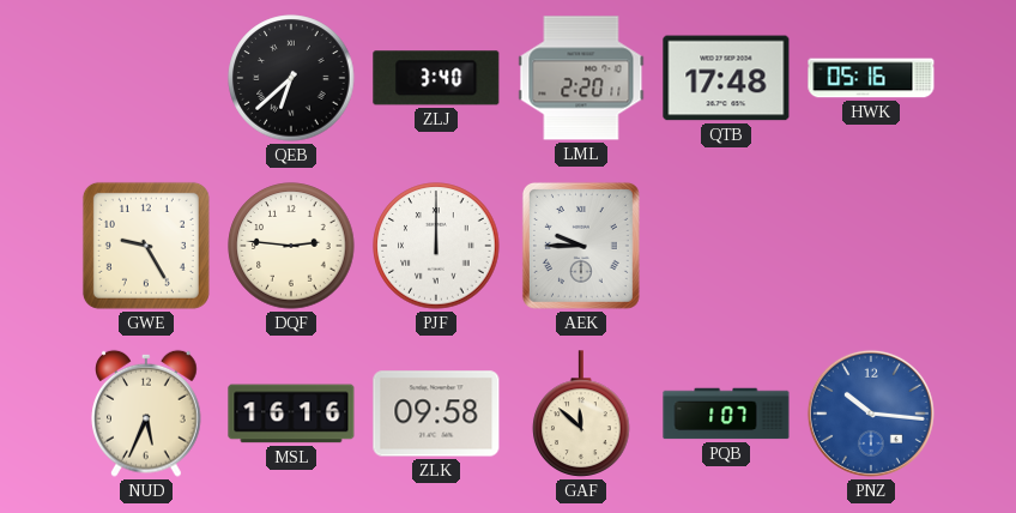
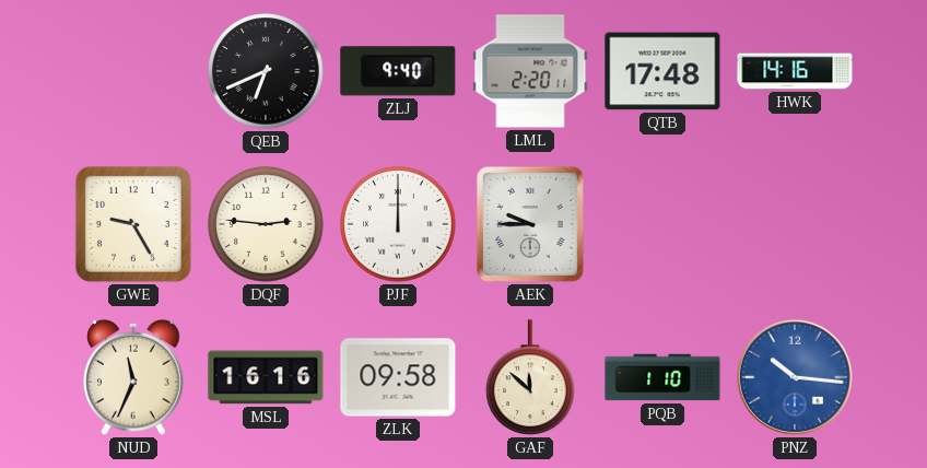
QEB: 6:38 -> 6:41 (266, 71)
ZLJ: 3:40 -> 9:40 (398, 71)
HWK: 05:16 -> 14:16 (795, 71)
NUD: 5:34 -> 11:34 (134, 377)
PQB: 1:07 -> 1:10 (662, 377)
